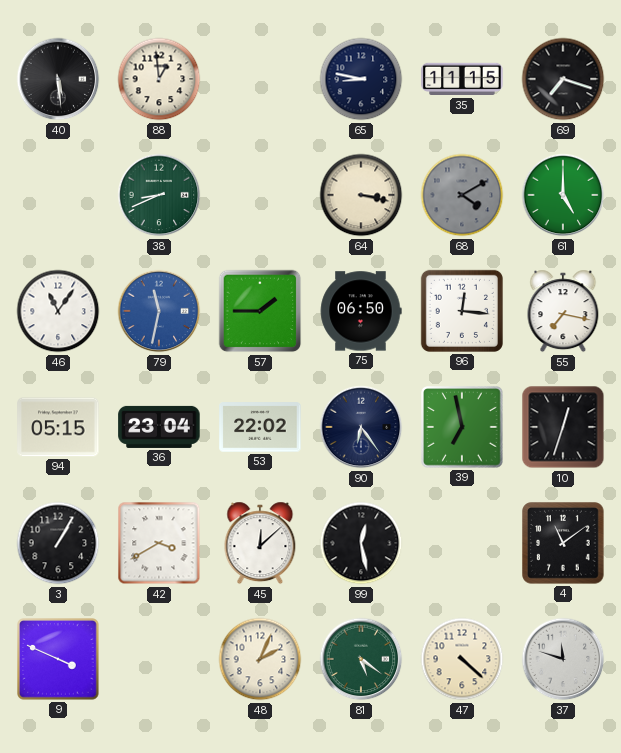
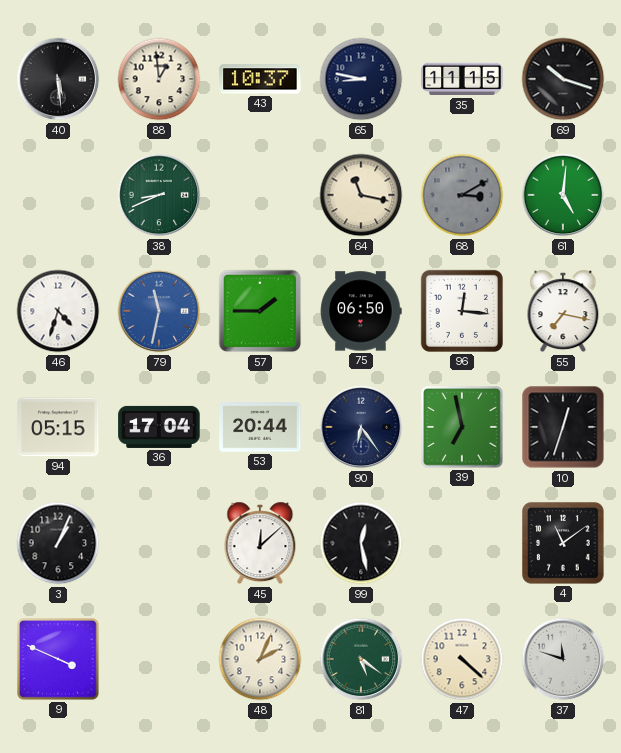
43: none -> 10:37 (260, 79)
69: 7:18 -> 10:18 (563, 79)
64: 3:17 -> 11:17 (361, 195)
68: 4:10 -> 3:10 (462, 195)
61: 5:00 -> 5:01 (563, 195)
46: 11:06 -> 4:33 (58, 311)
36: 23:04 -> 17:04 (159, 427)
53: 22:02 -> 20:44 (260, 427)
3: 1:05 -> 1:04 (58, 543)
42: 3:40 -> none (159, 543)
